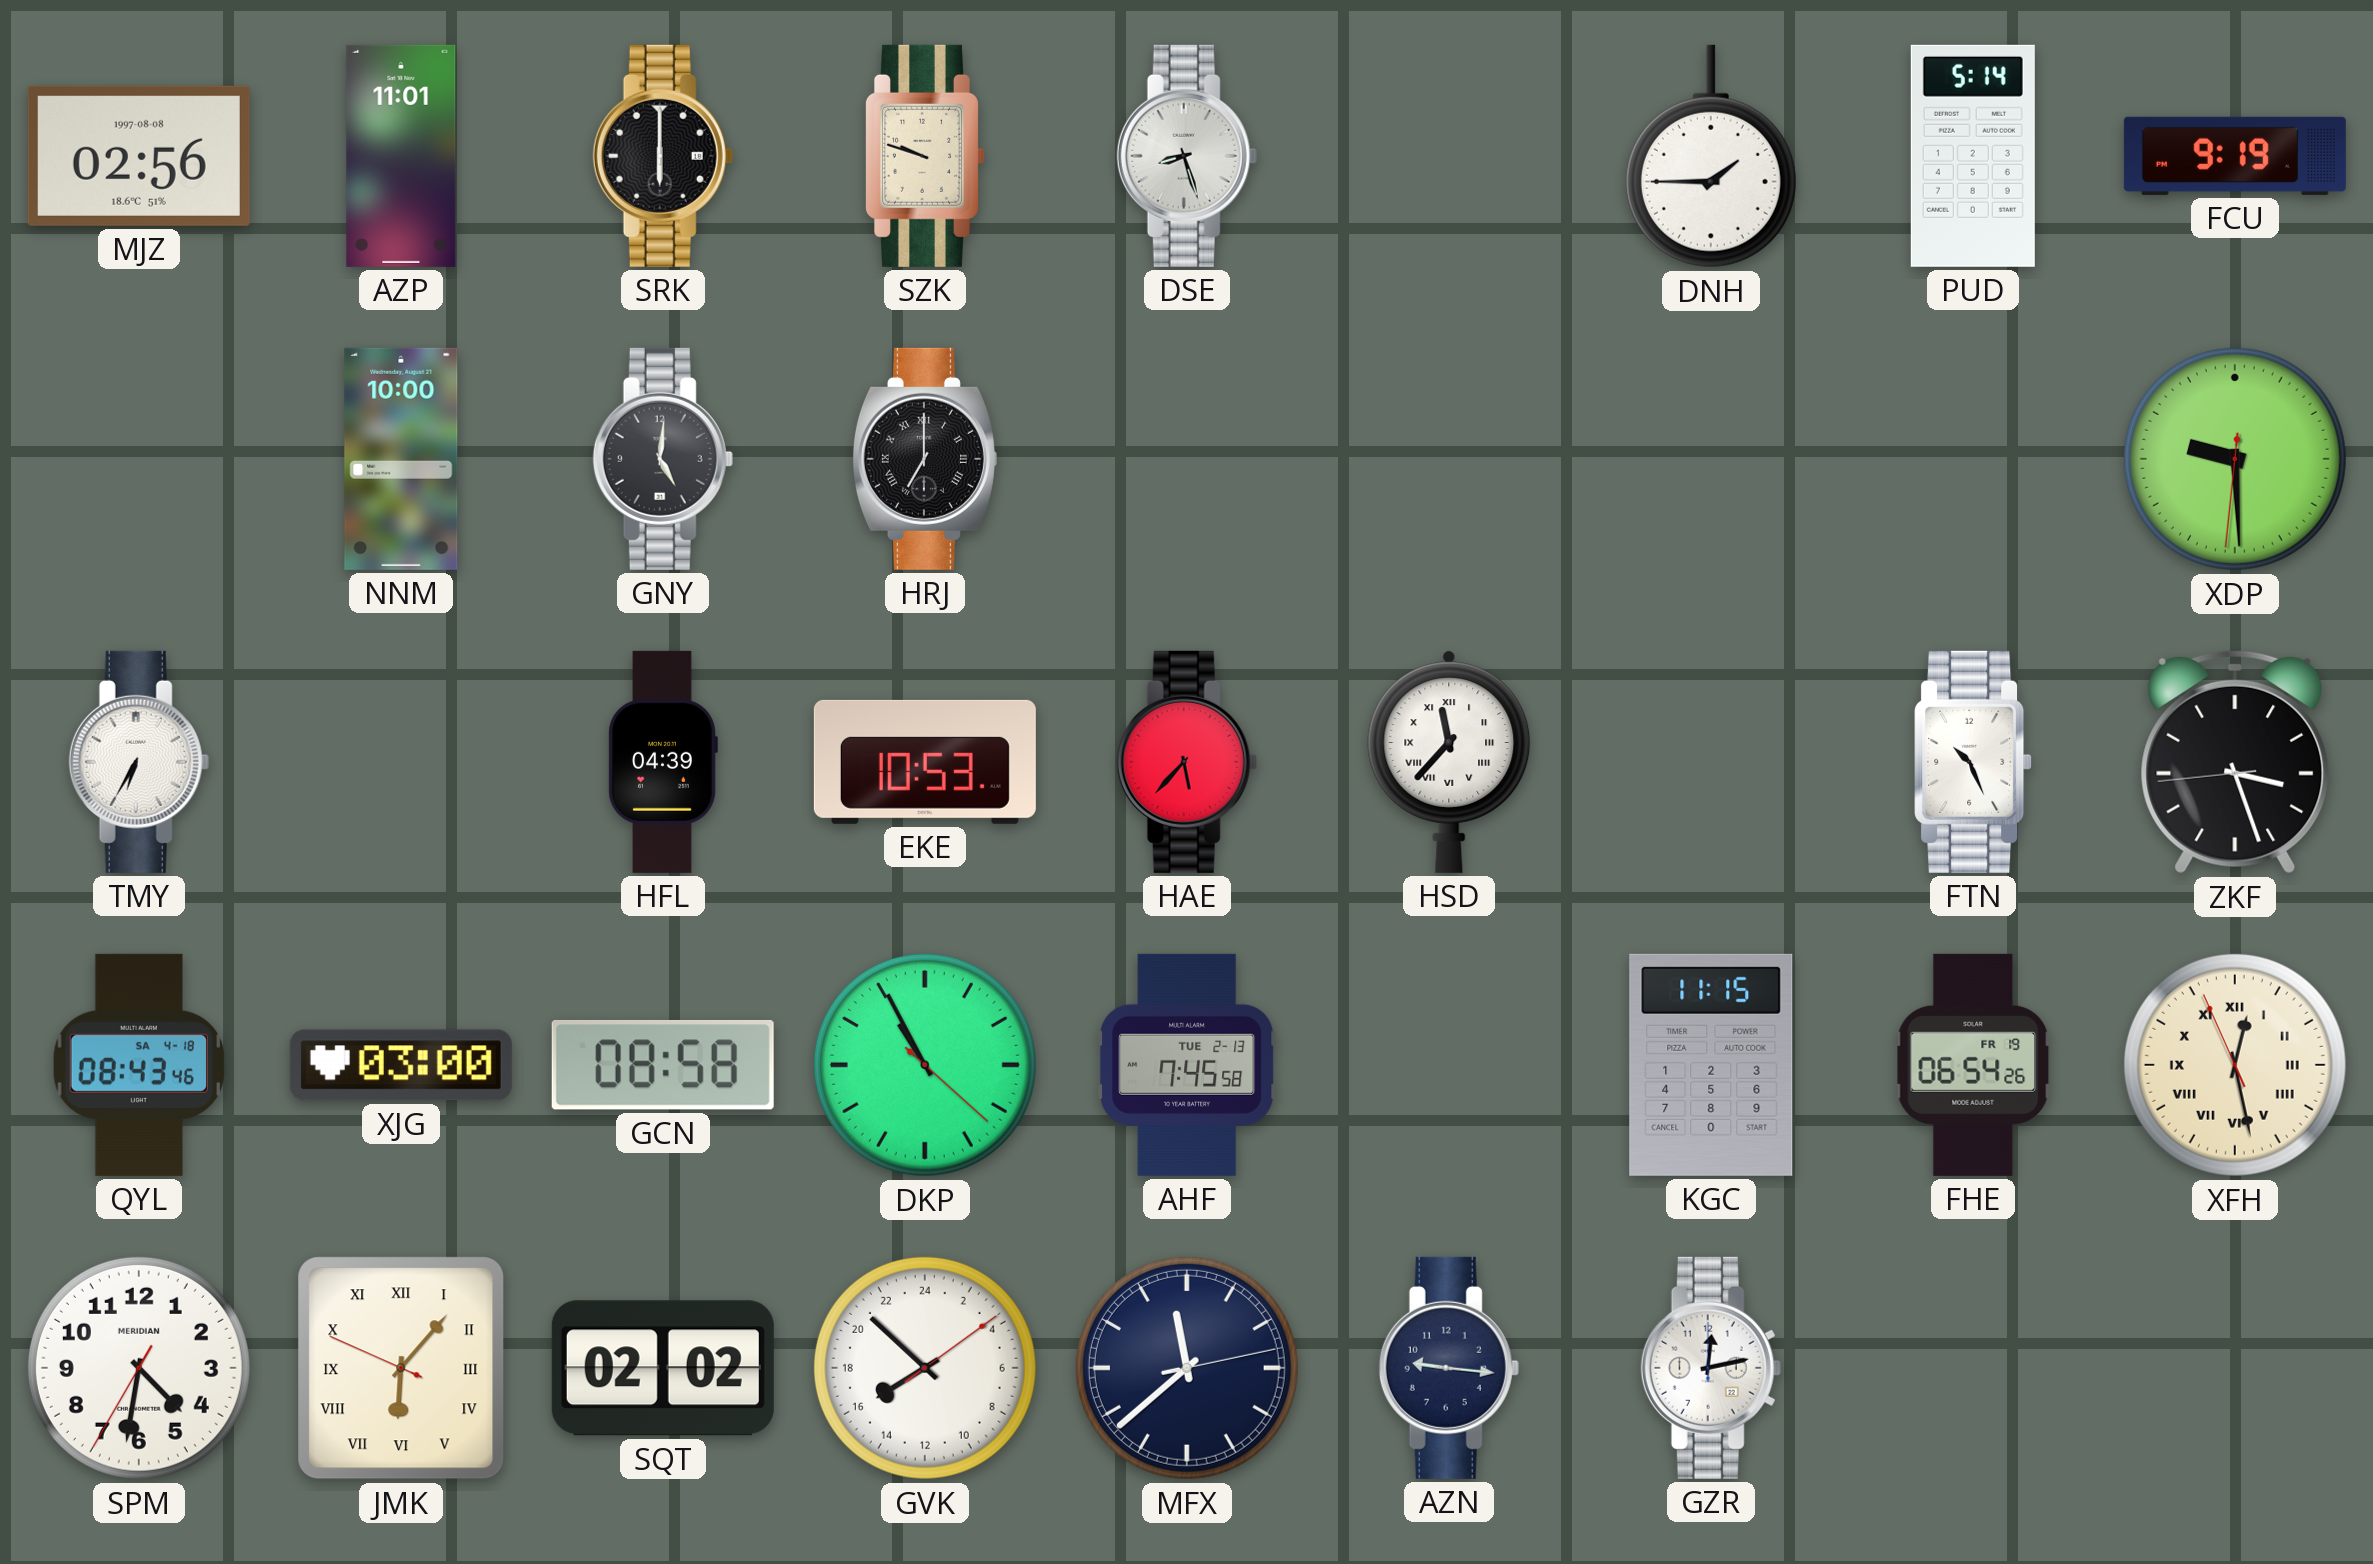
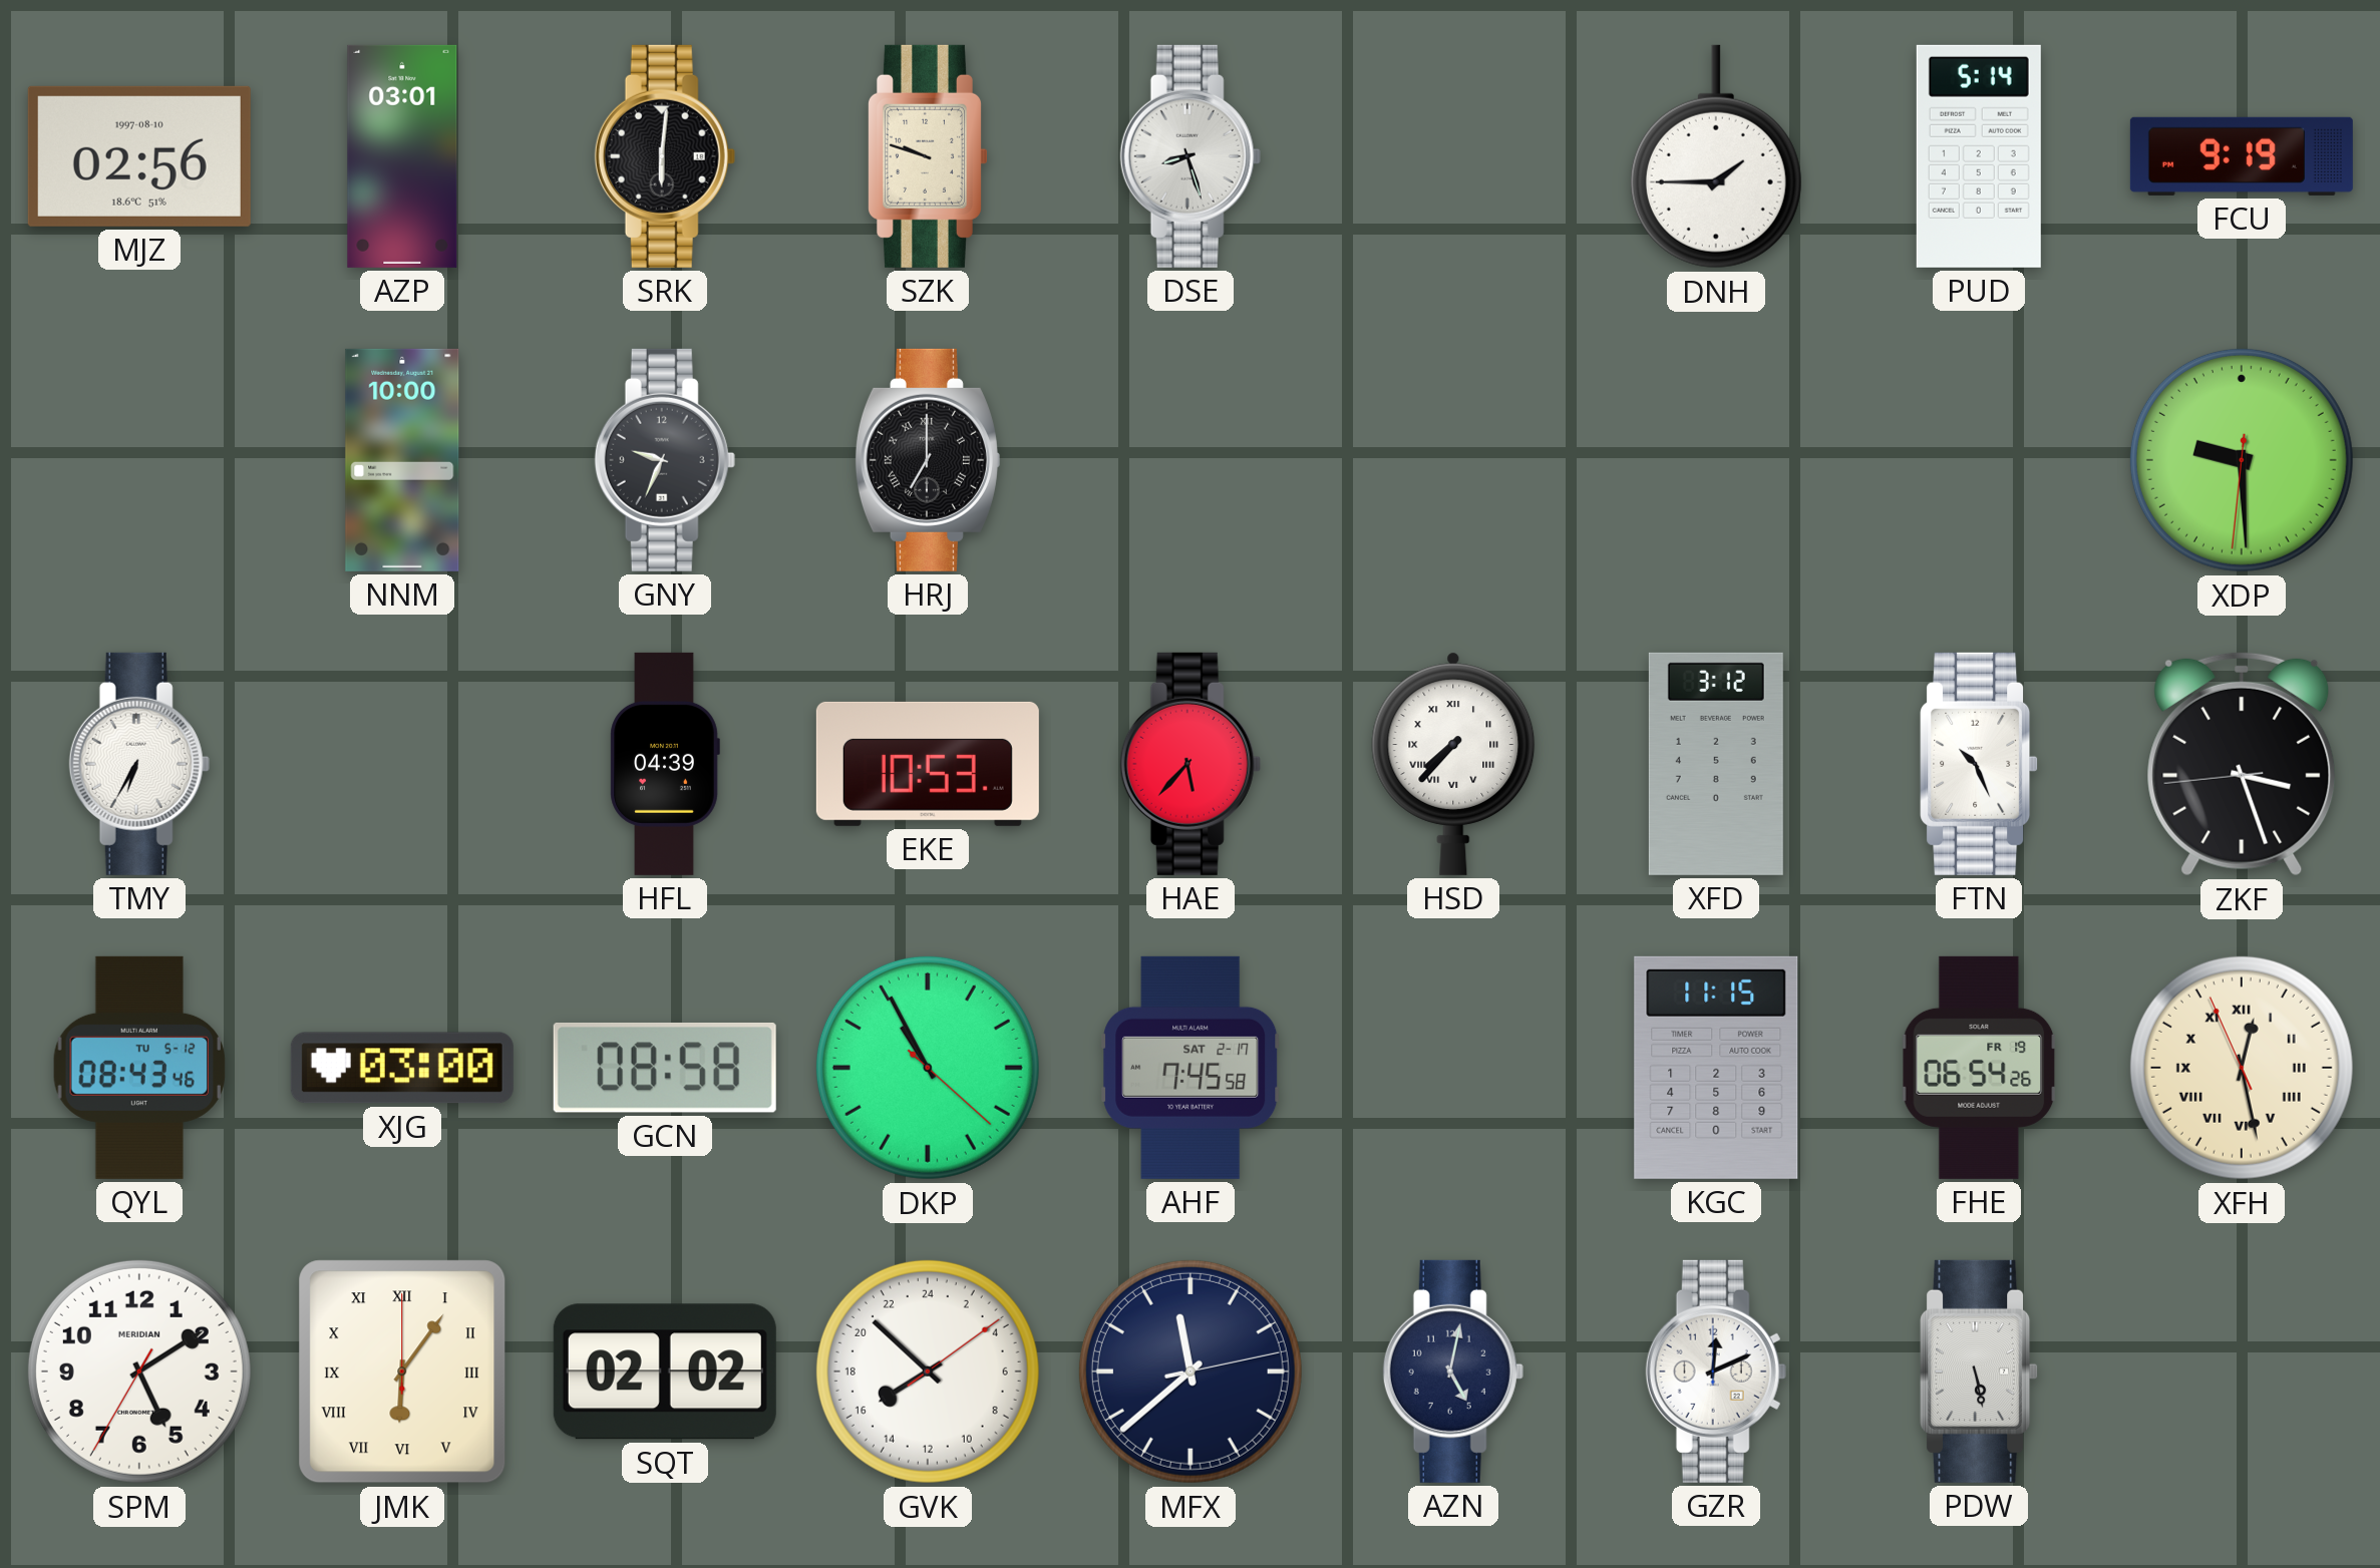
MJZ date: 1997-08-08 -> 1997-08-10 (139, 156)
AZP: 11:01 -> 03:01 (402, 156)
SRK: 6:00 -> 6:01 (665, 156)
GNY: 5:01 -> 9:34 (665, 460)
HSD: 11:37 -> 7:37 (1453, 764)
XFD: none -> 3:12 (1716, 764)
QYL date: SA 4-18 -> TU 5-12 (139, 1068)
AHF date: TUE 2-13 -> SAT 2-17 (1191, 1068)
SPM: 4:31 -> 5:09 (139, 1371)
JMK: 6:06:49 -> 6:06:00 (402, 1371)
AZN: 9:16 -> 5:02 (1453, 1371)
GZR: 12:13 -> 12:11 (1716, 1371)
PDW: none -> 5:28 (1980, 1371)
